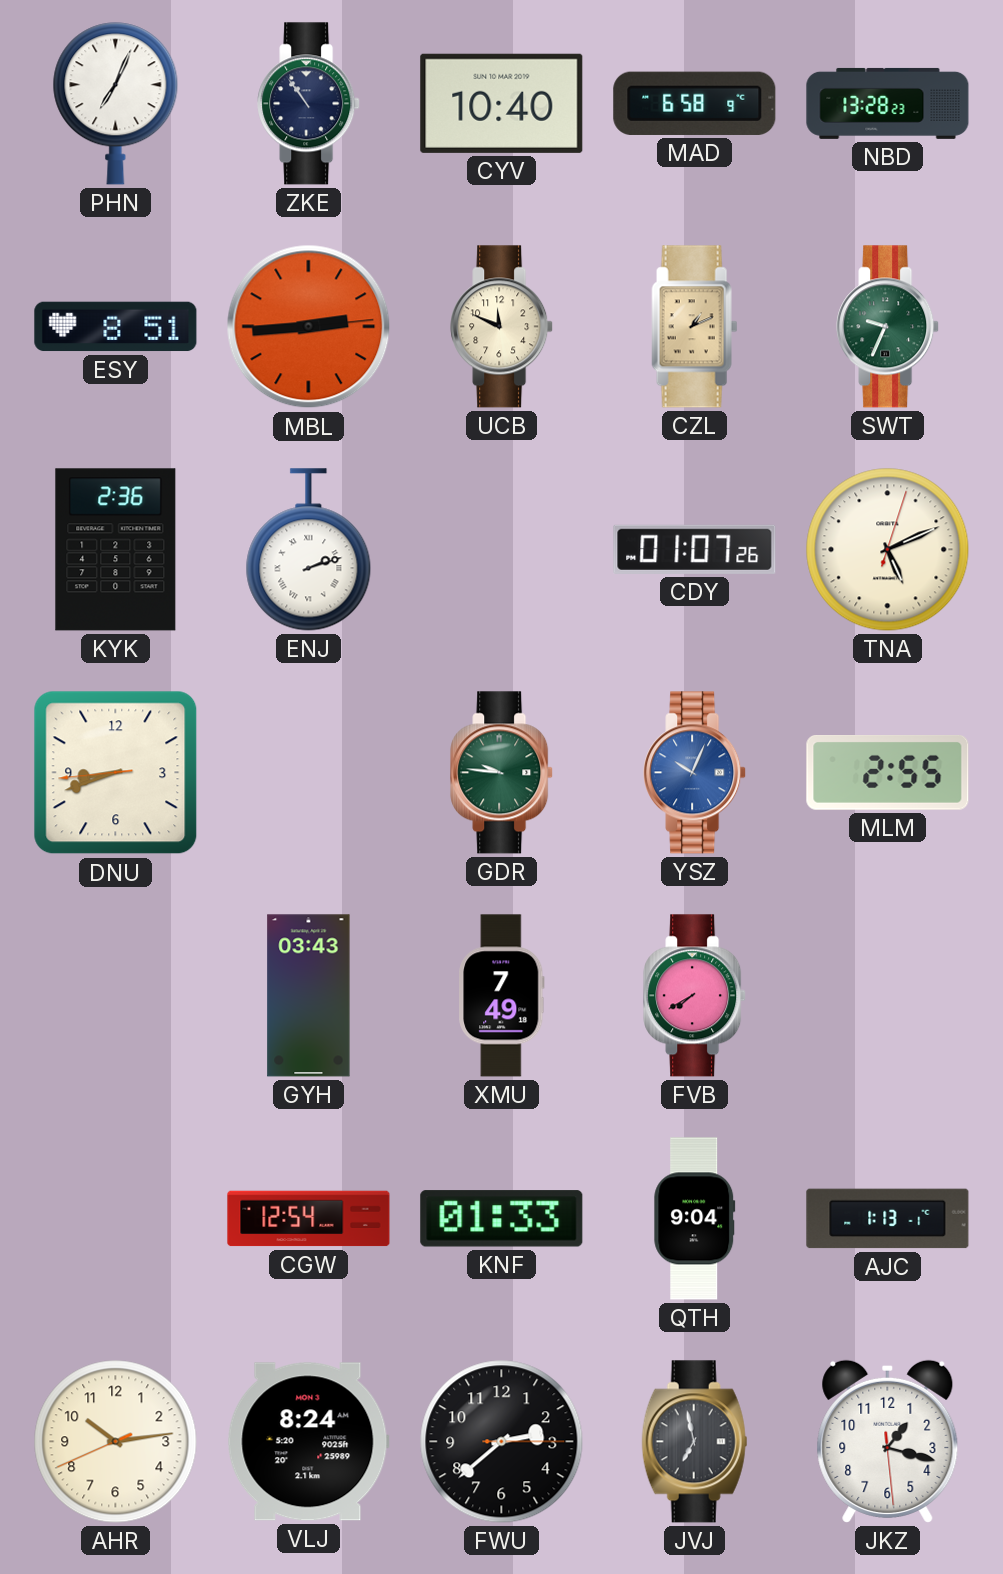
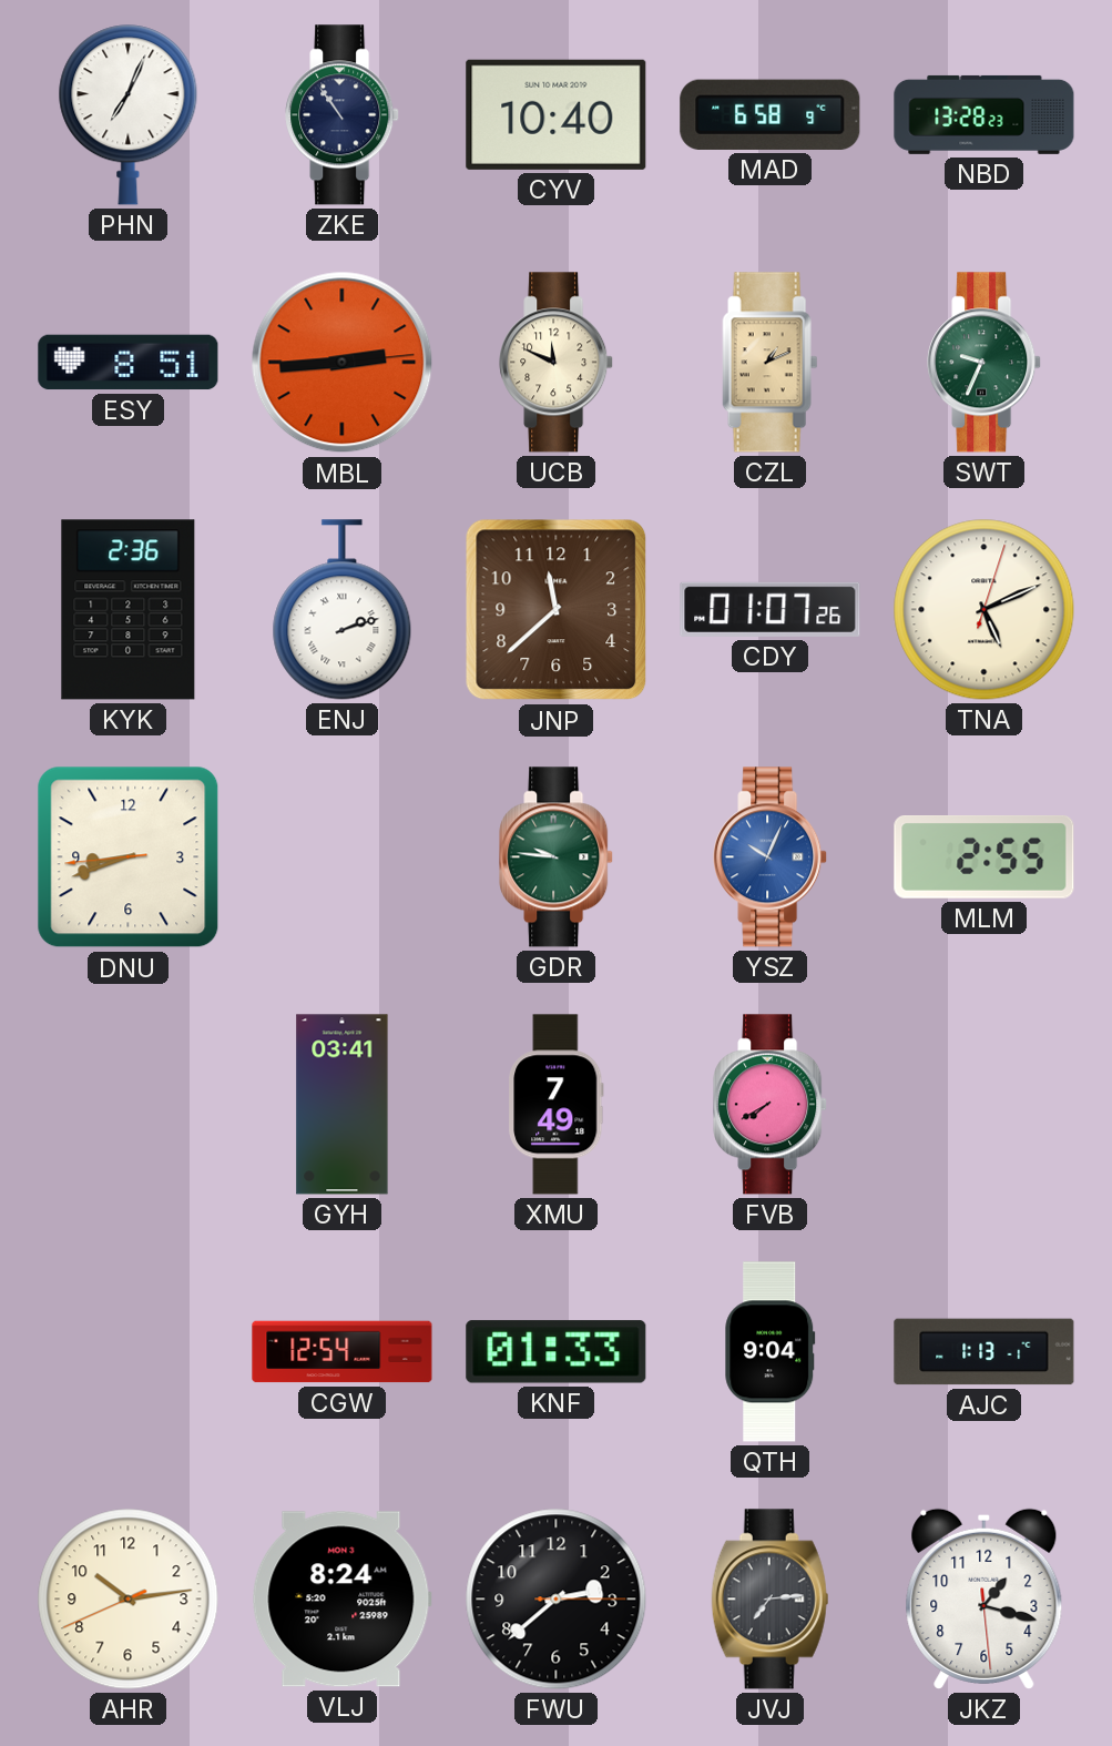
JNP: none -> 11:38 (557, 610)
GYH: 03:43 -> 03:41 (343, 1105)
JVJ: 6:58 -> 7:14 (771, 1600)
